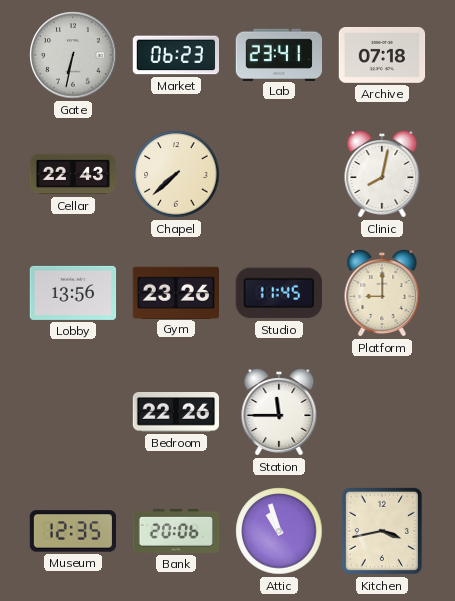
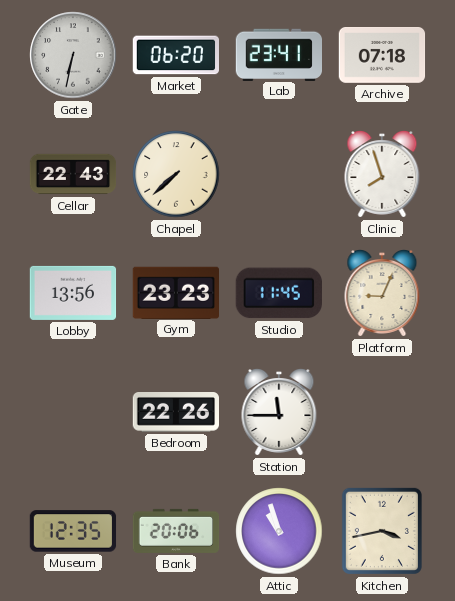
Market: 06:23 -> 06:20 (175, 55)
Clinic: 8:02 -> 7:57 (382, 175)
Gym: 23:26 -> 23:23 (175, 292)
Platform: 9:00 -> 9:04 (382, 294)
